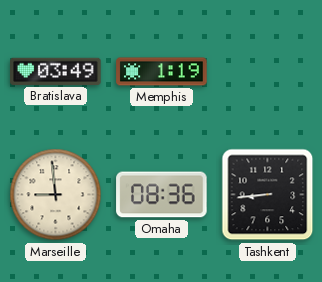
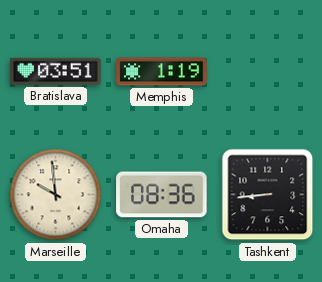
Bratislava: 03:49 -> 03:51 (56, 71)
Marseille: 8:59 -> 9:59 (56, 195)
